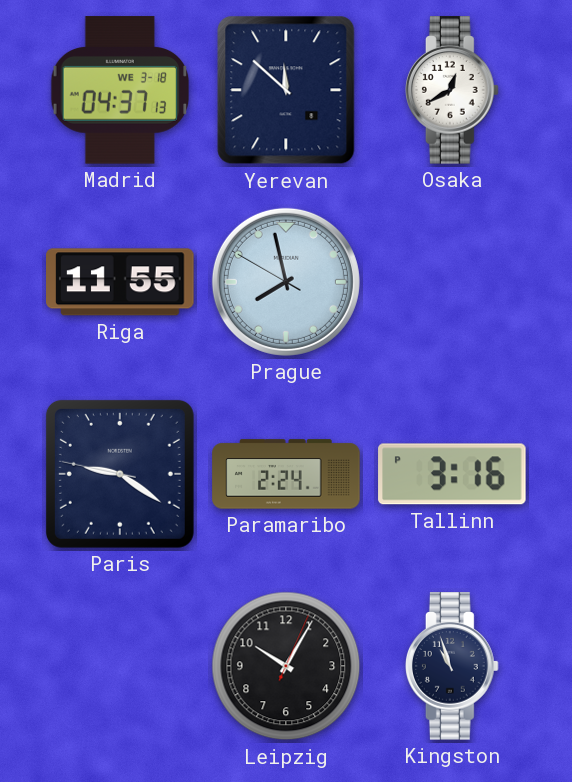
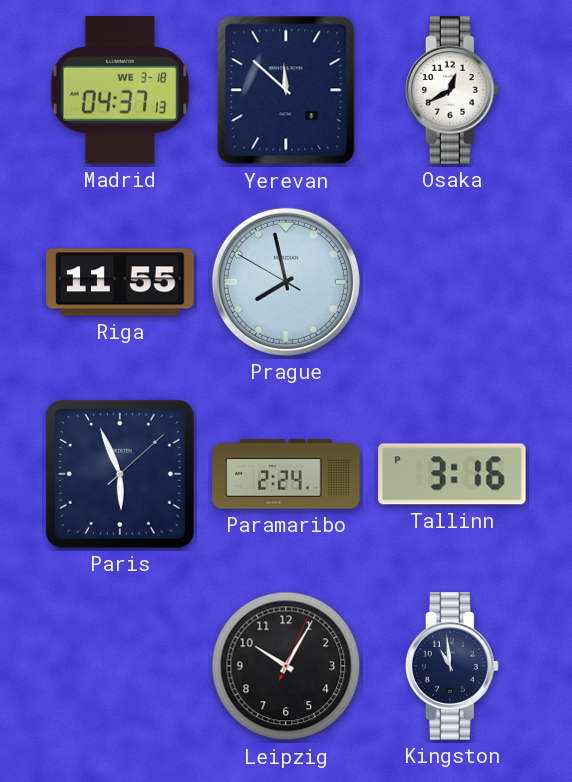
Paris: 9:20 -> 5:56 (120, 474)
Kingston: 10:57 -> 10:59 (452, 666)
